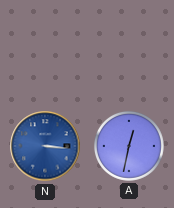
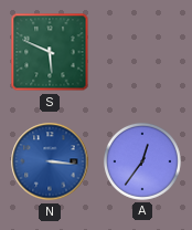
S: none -> 5:49 (50, 52)
A: 12:32 -> 12:36 (142, 161)
